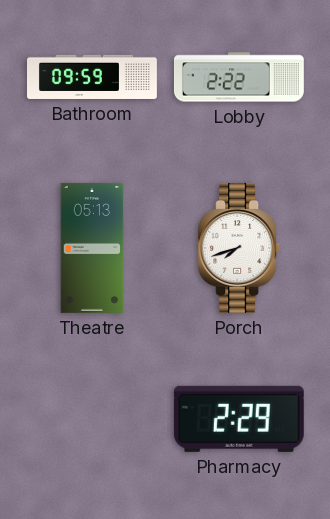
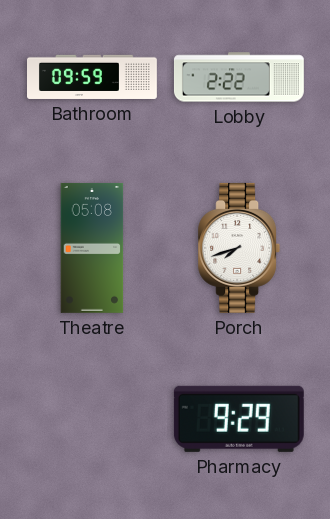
Theatre: 05:13 -> 05:08 (92, 248)
Pharmacy: 2:29 -> 9:29 (239, 419)
